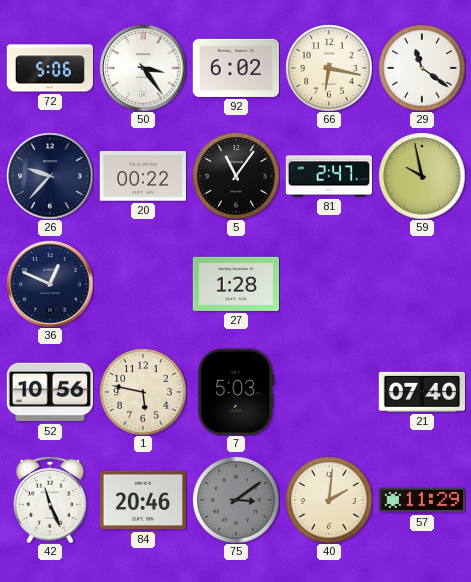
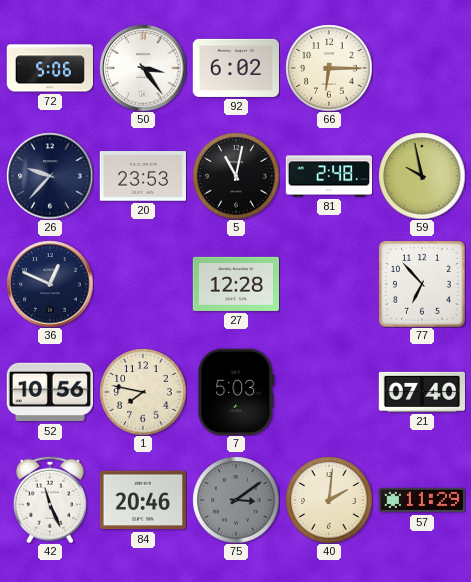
66: 6:17 -> 6:15 (329, 68)
29: 11:21 -> none (422, 68)
20: 00:22 -> 23:53 (142, 176)
5: 11:06 -> 11:02 (236, 176)
81: 2:47 -> 2:48 (329, 176)
27: 1:28 -> 12:28 (235, 284)
77: none -> 6:53 (422, 284)
1: 5:47 -> 7:47 (143, 392)
